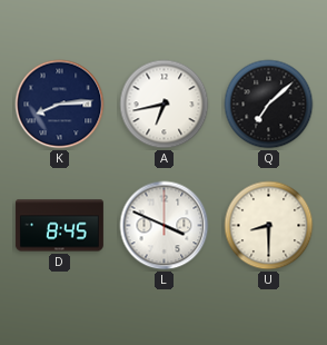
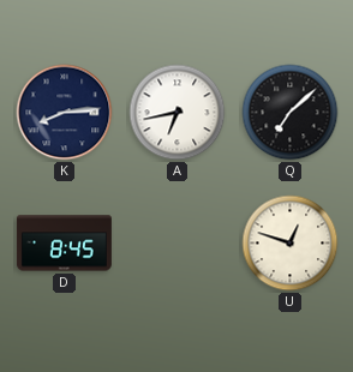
L: 3:49 -> none (165, 226)
U: 8:30 -> 12:48 (291, 244)
